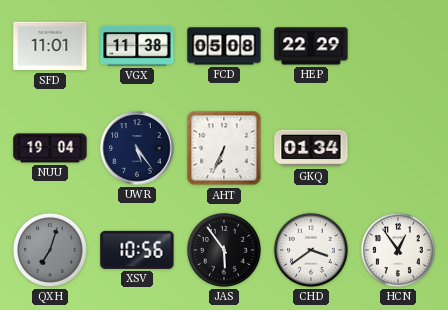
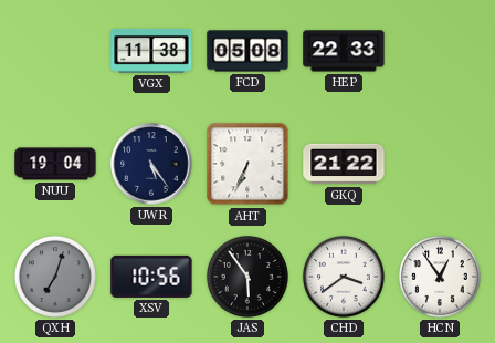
SFD: 11:01 -> none (50, 46)
HEP: 22:29 -> 22:33 (344, 51)
GKQ: 01:34 -> 21:22 (344, 164)
